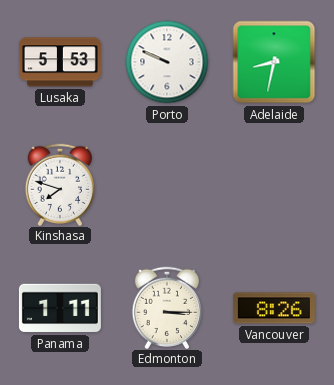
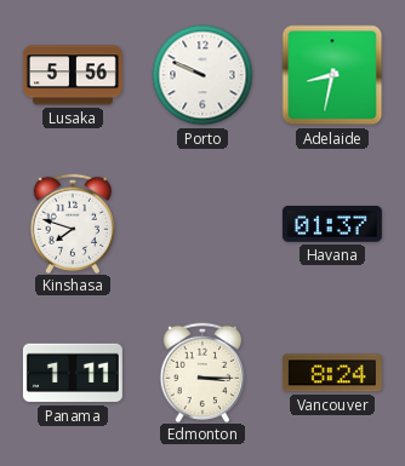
Lusaka: 5:53 -> 5:56 (73, 75)
Havana: none -> 01:37 (332, 224)
Vancouver: 8:26 -> 8:24 (332, 373)
